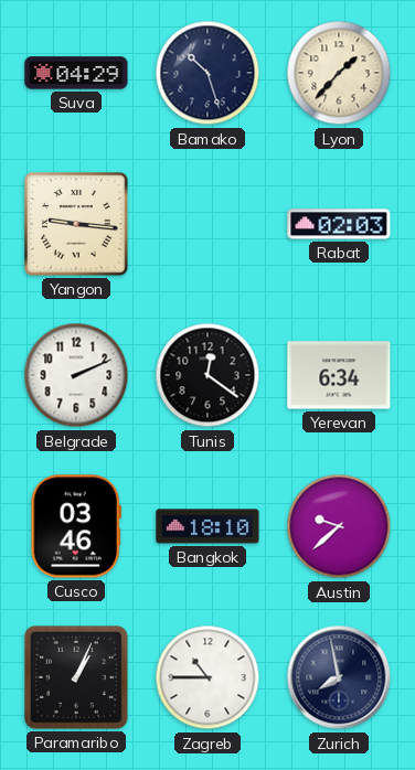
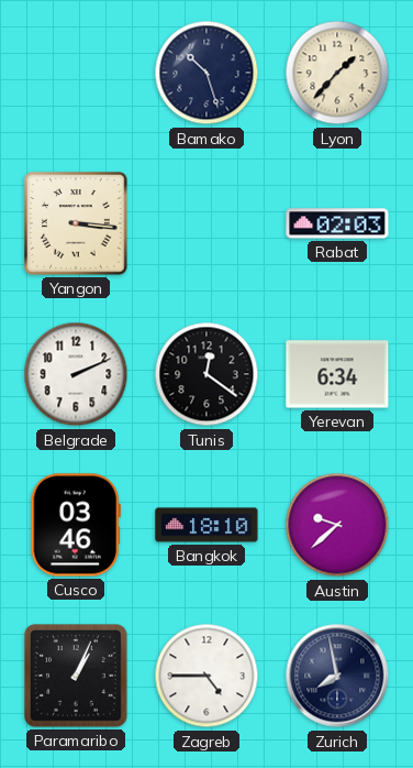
Suva: 04:29 -> none (76, 73)
Yangon: 9:16 -> 3:16 (76, 223)
Zagreb: 10:45 -> 4:45 (206, 676)
